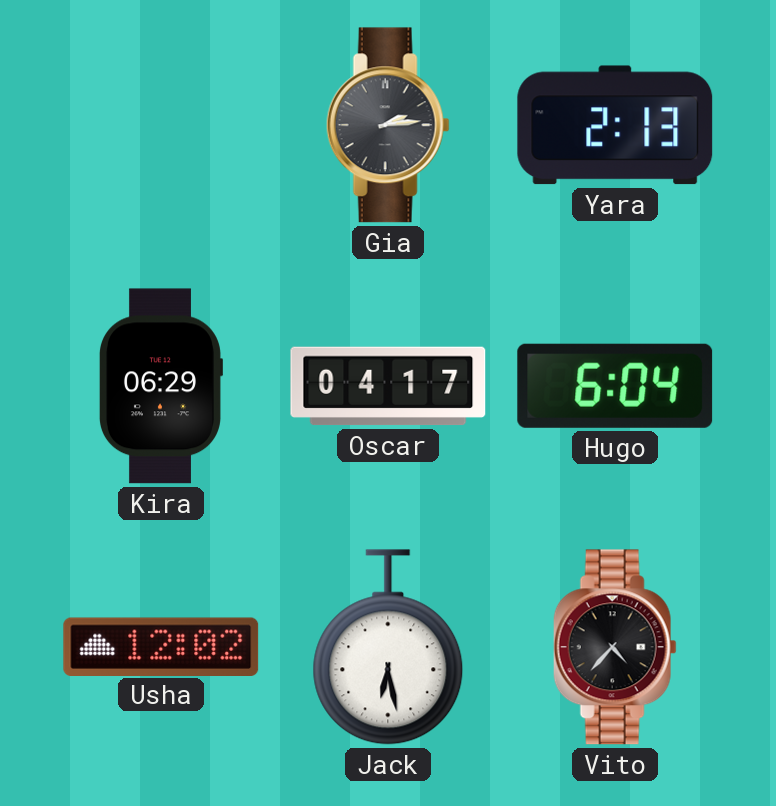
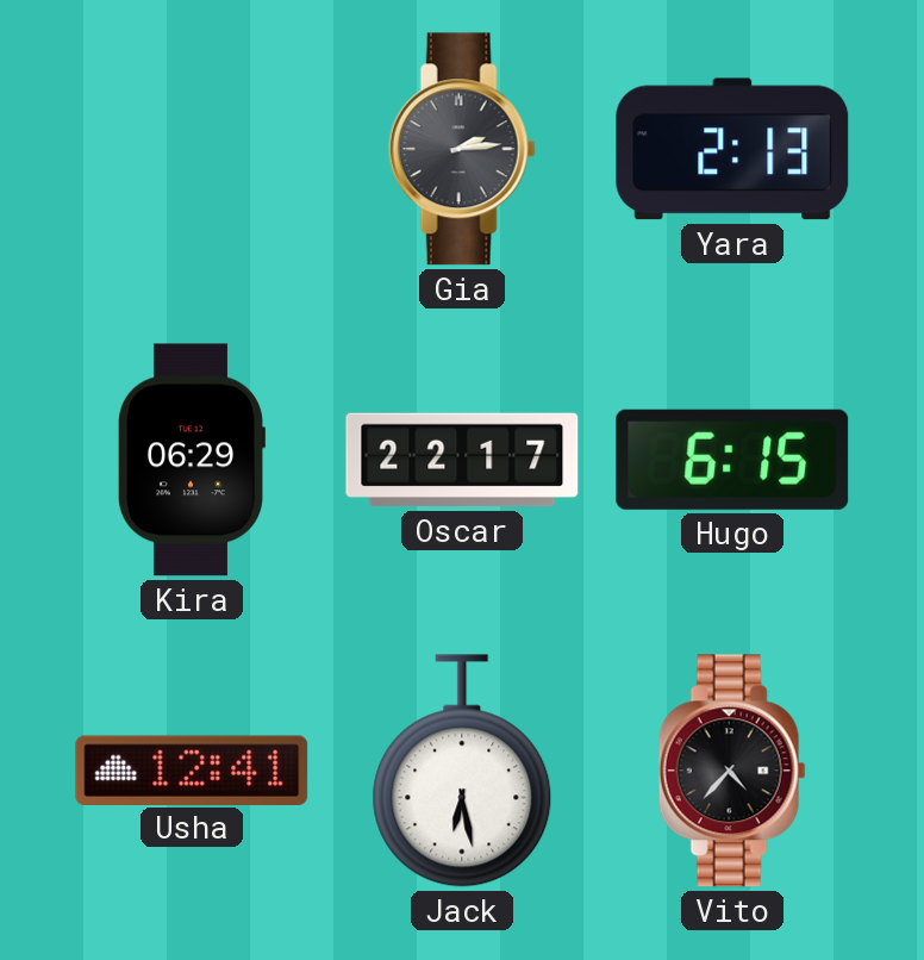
Oscar: 04:17 -> 22:17 (462, 460)
Hugo: 6:04 -> 6:15 (732, 460)
Usha: 12:02 -> 12:41 (192, 769)
